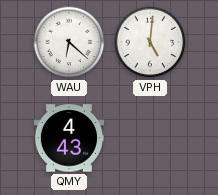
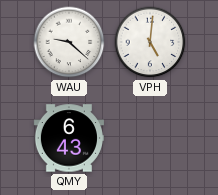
WAU: 6:22 -> 9:22 (69, 42)
QMY: 4:43 -> 6:43 (69, 138)
